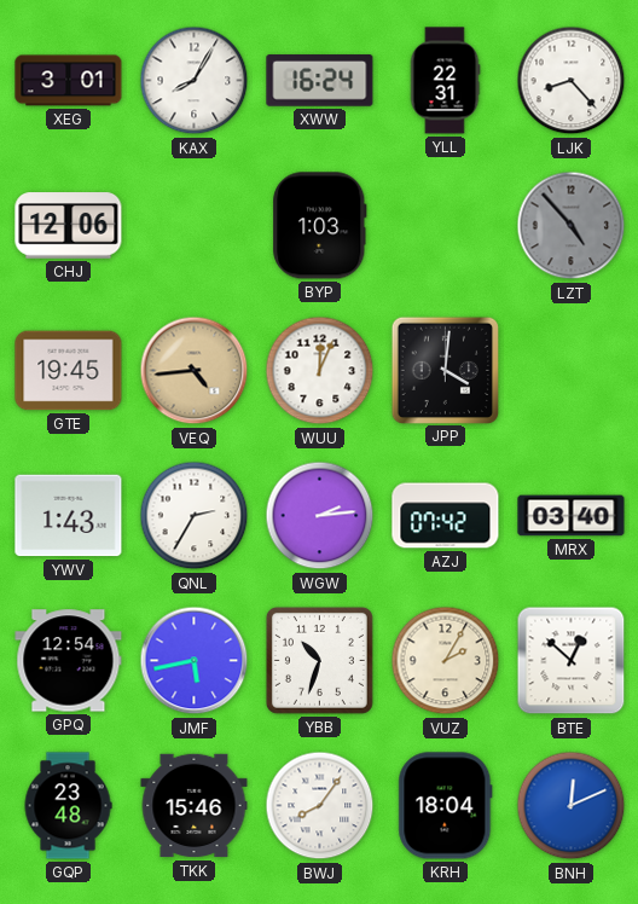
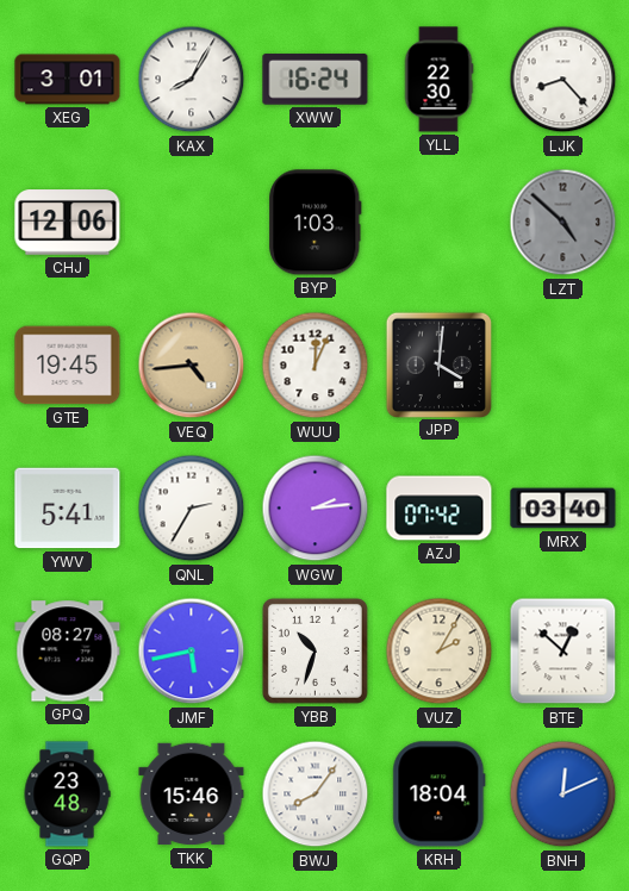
YLL: 22:31 -> 22:30 (438, 80)
LZT: 4:53 -> 4:52 (563, 223)
YWV: 1:43 -> 5:41 (68, 509)
GPQ: 12:54 -> 08:27 (68, 652)
